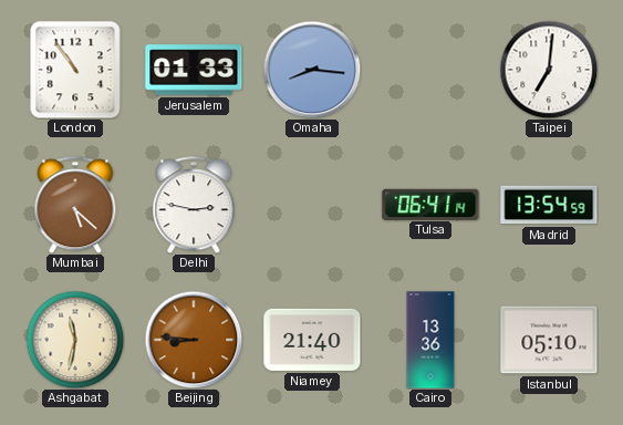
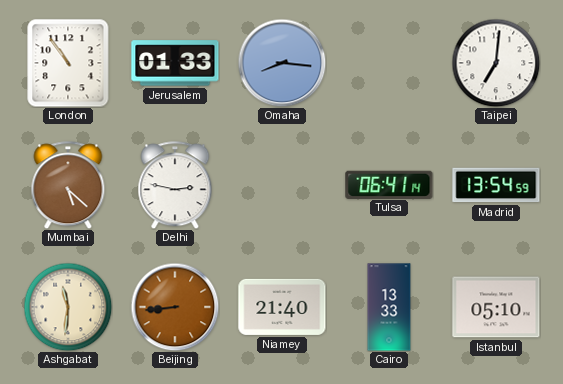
Ashgabat: 11:32 -> 11:31 (68, 307)
Beijing: 8:46 -> 8:44 (175, 307)
Cairo: 13:36 -> 13:33 (389, 307)
